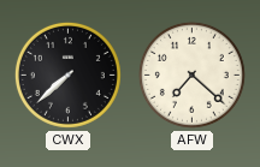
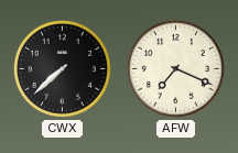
AFW: 7:22 -> 7:19 (175, 68)
